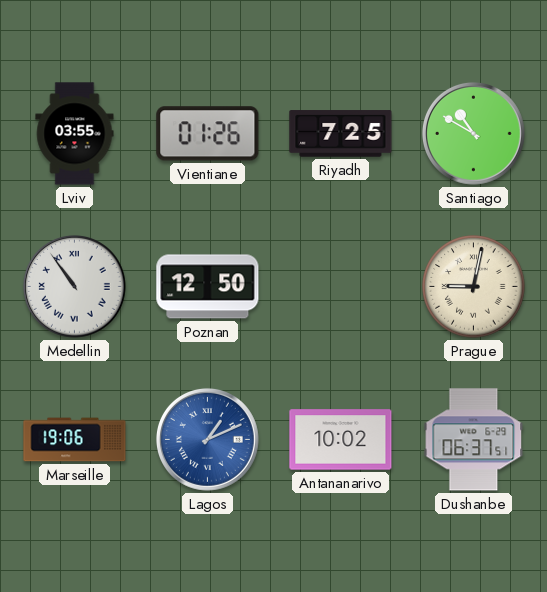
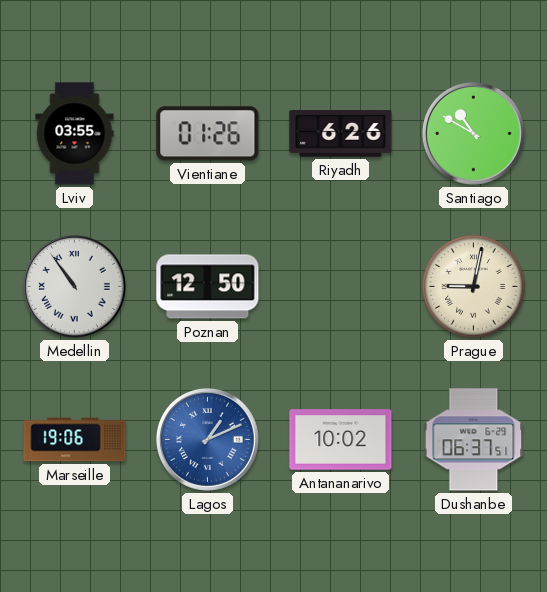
Riyadh: 7:25 -> 6:26 (341, 134)
